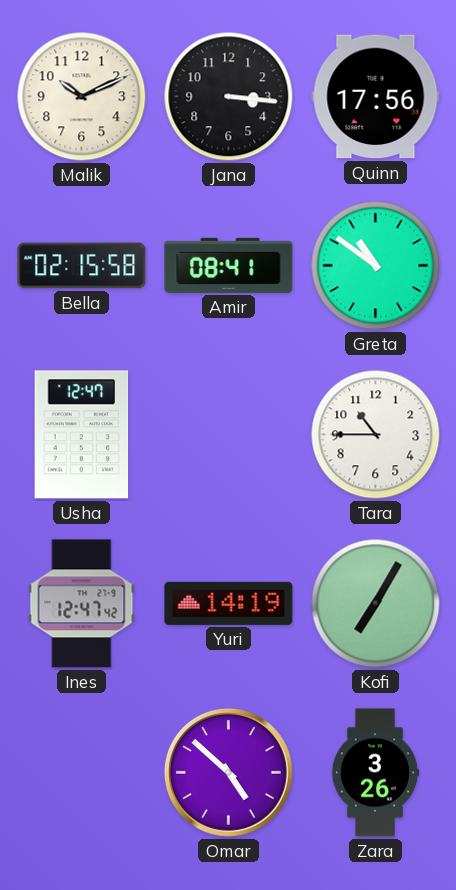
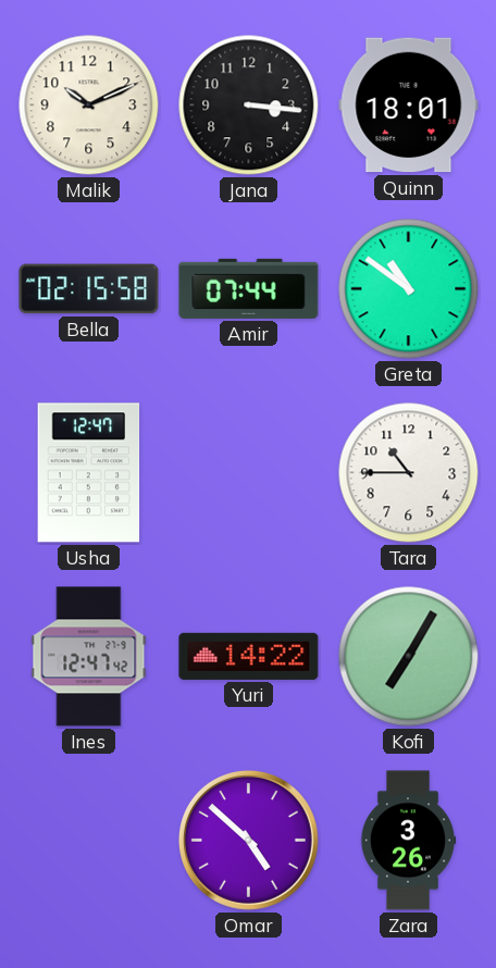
Quinn: 17:56 -> 18:01 (409, 106)
Amir: 08:41 -> 07:44 (249, 288)
Yuri: 14:19 -> 14:22 (249, 656)
